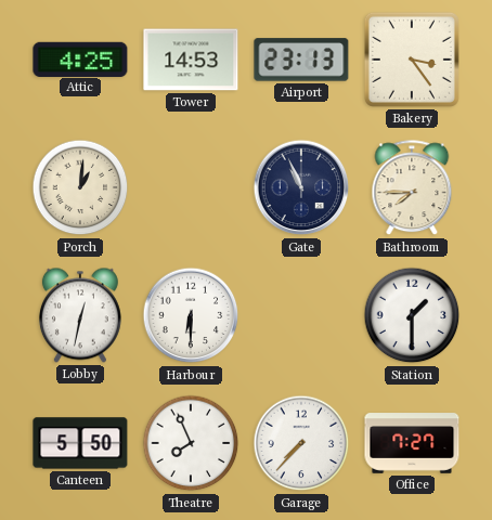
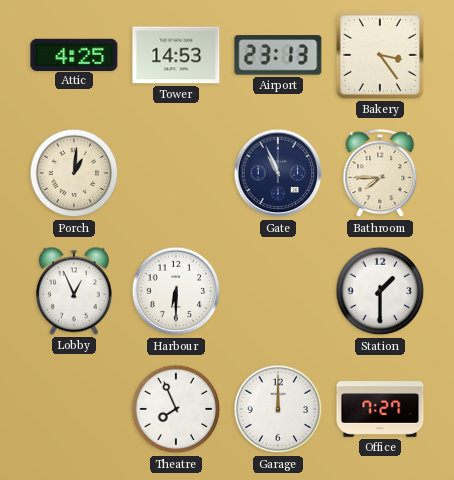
Lobby: 12:32 -> 12:56 (74, 291)
Canteen: 5:50 -> none (80, 443)
Garage: 7:37 -> 12:00 (278, 409)
